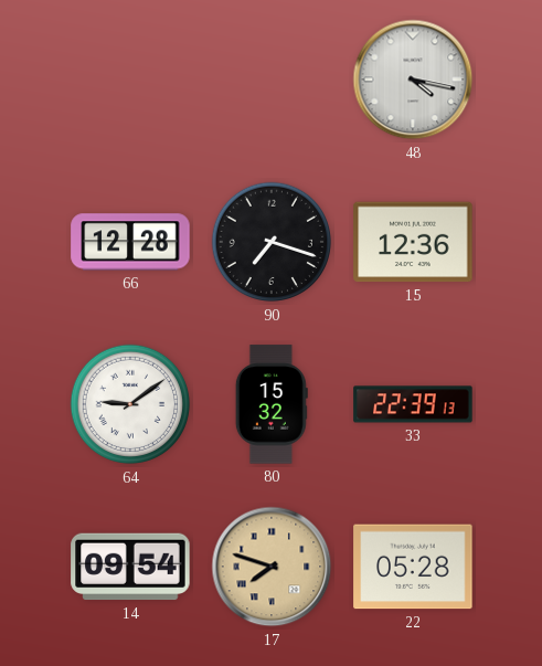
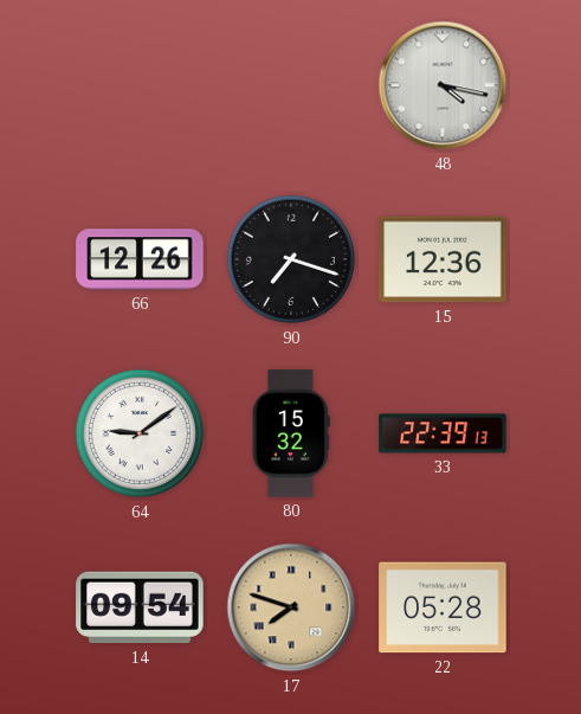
66: 12:28 -> 12:26 (140, 259)
